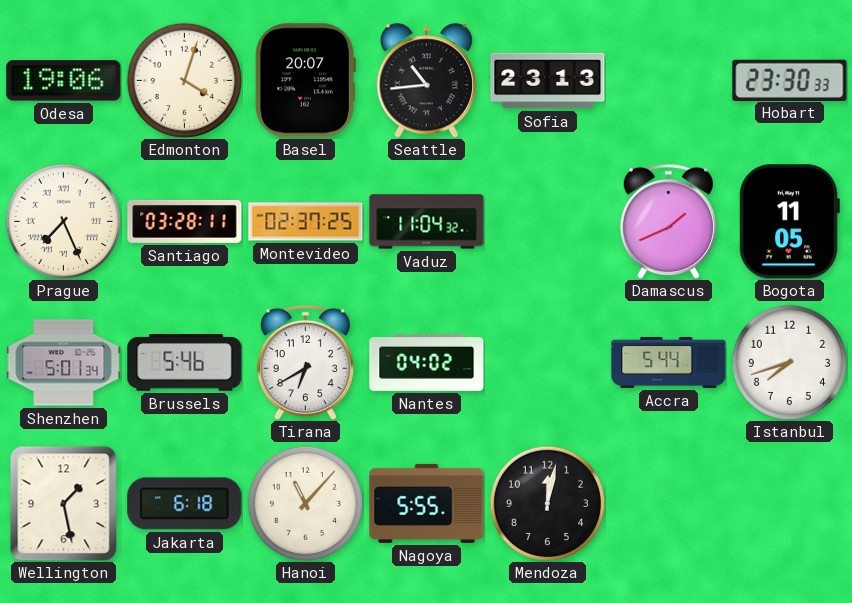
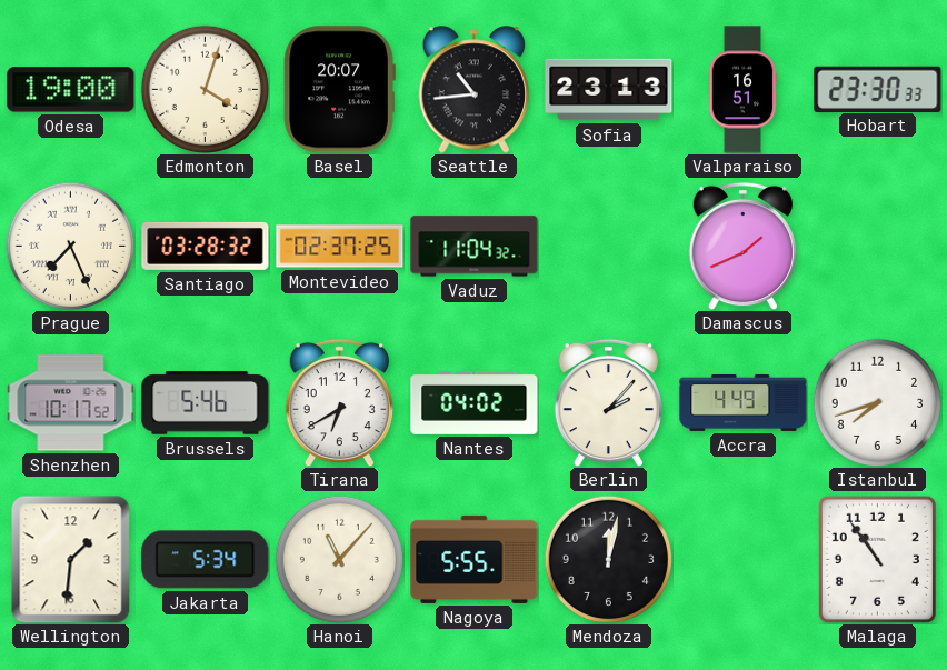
Odesa: 19:06 -> 19:00 (71, 90)
Valparaiso: none -> 16:51 (742, 90)
Santiago: 03:28:11 -> 03:28:32 (206, 246)
Bogota: 11:05 -> none (789, 222)
Shenzhen: 5:01 -> 10:17 (71, 403)
Berlin: none -> 2:07 (608, 402)
Accra: 5:44 -> 4:49 (744, 402)
Wellington: 1:28 -> 1:31 (71, 559)
Jakarta: 6:18 -> 5:34 (206, 560)
Malaga: none -> 10:54 (877, 559)
